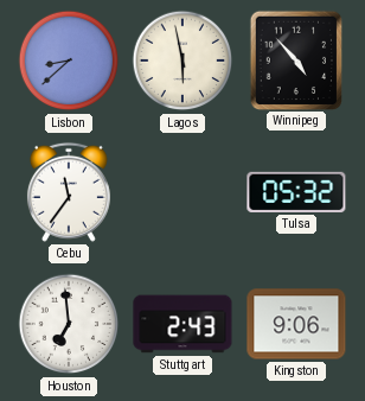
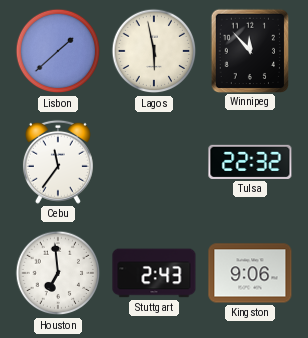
Lisbon: 8:38 -> 1:38 (58, 51)
Winnipeg: 4:53 -> 11:53 (249, 50)
Tulsa: 05:32 -> 22:32 (250, 162)
